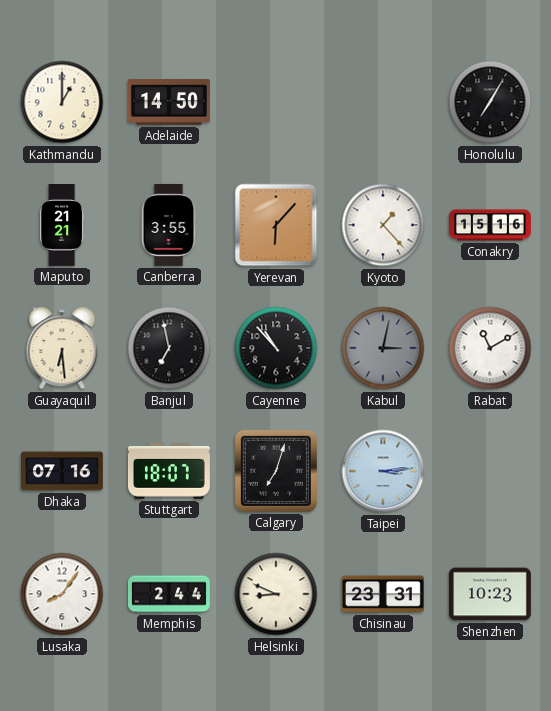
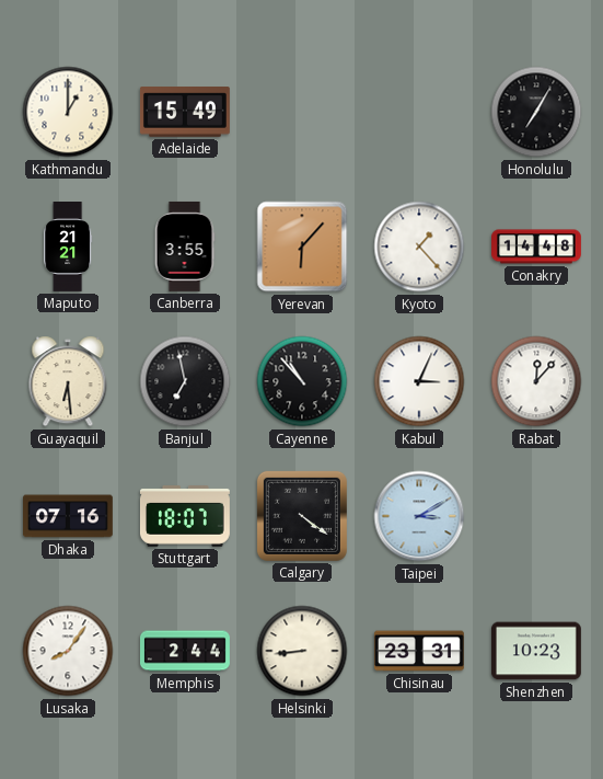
Adelaide: 14:50 -> 15:49 (185, 112)
Conakry: 15:16 -> 14:48 (537, 247)
Kabul: 3:02 -> 3:04 (419, 381)
Kabul dial: grey -> white (419, 381)
Rabat: 11:10 -> 12:07 (536, 381)
Calgary: 7:03 -> 4:21 (302, 516)
Taipei: 3:14 -> 3:10 (419, 516)
Helsinki: 8:49 -> 8:44 (302, 651)
